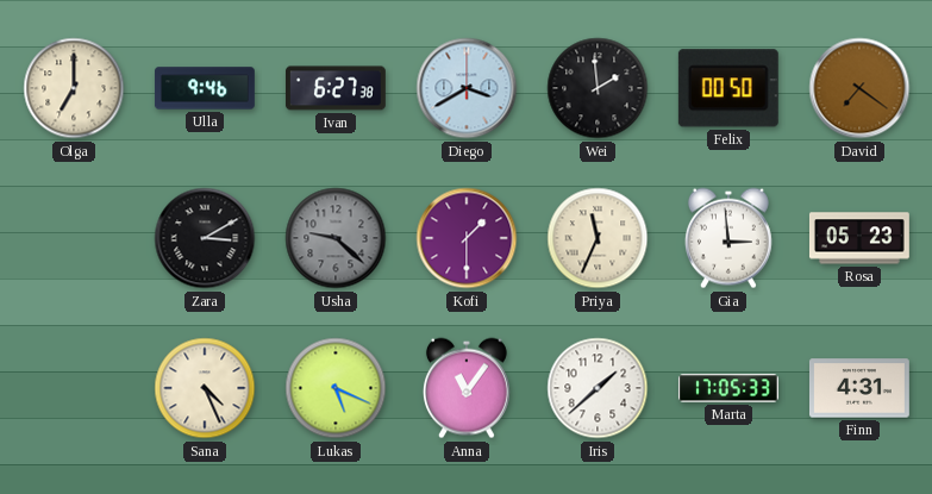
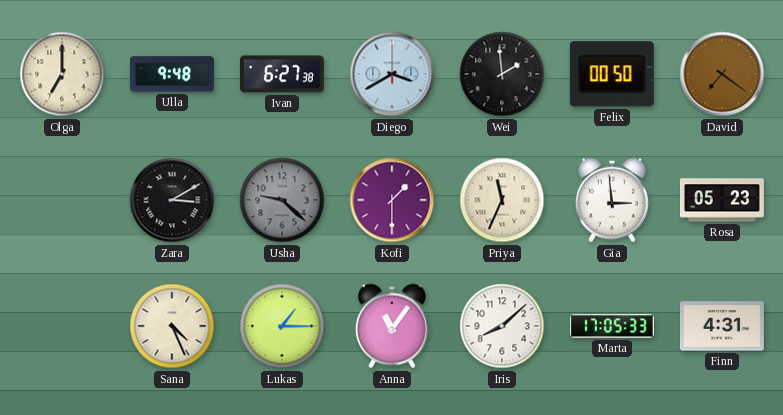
Ulla: 9:46 -> 9:48 (172, 74)
Lukas: 5:19 -> 1:15 (282, 326)
Iris: 1:38 -> 8:08 (502, 326)
